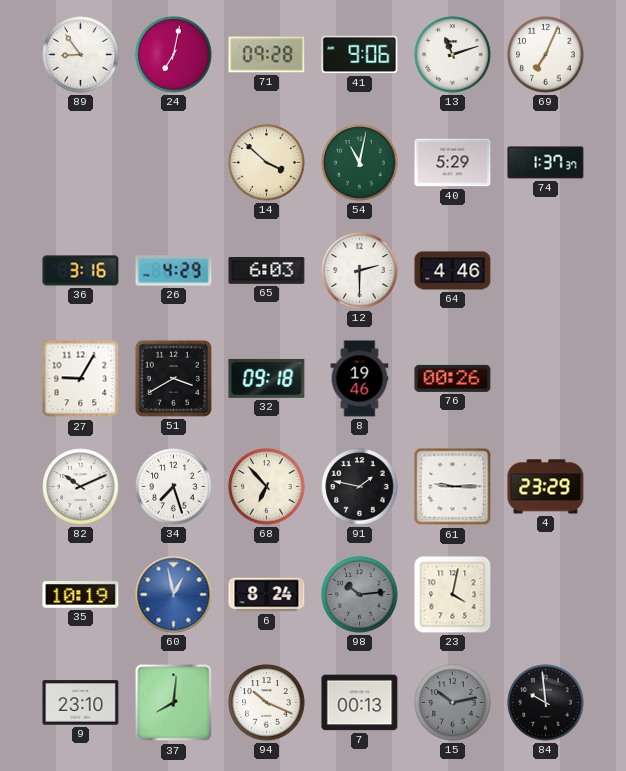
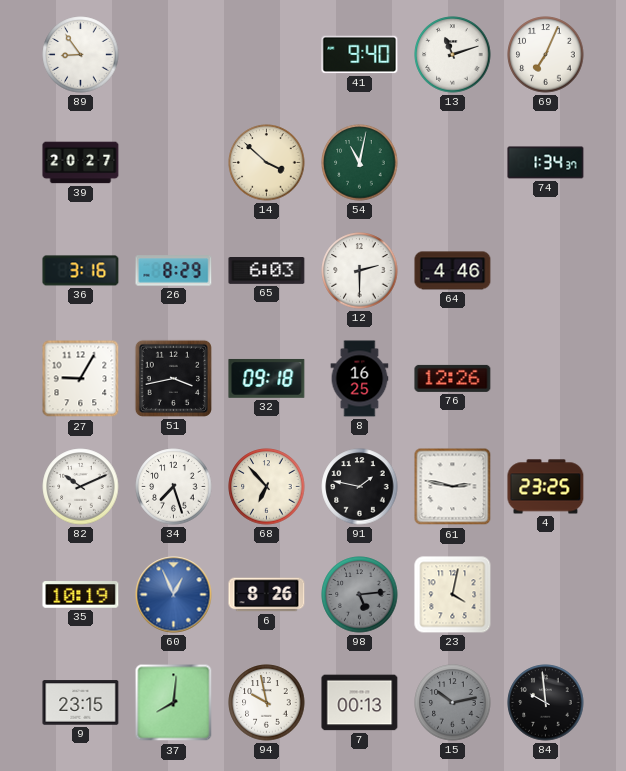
24: 7:02 -> none (174, 55)
71: 09:28 -> none (267, 55)
41: 9:06 -> 9:40 (360, 55)
39: none -> 20:27 (81, 163)
40: 5:29 -> none (453, 163)
74: 1:37 -> 1:34 (546, 163)
26: 4:29 -> 8:29 (174, 271)
51: 3:40 -> 3:43 (173, 378)
8: 19:46 -> 16:25 (360, 379)
76: 00:26 -> 12:26 (453, 378)
61: 9:15 -> 2:47 (453, 487)
4: 23:29 -> 23:25 (546, 487)
60: 12:58 -> 12:56 (174, 595)
6: 8:24 -> 8:26 (267, 595)
98: 10:14 -> 5:14 (360, 595)
9: 23:10 -> 23:15 (81, 703)
94: 10:19 -> 9:58 (267, 703)
